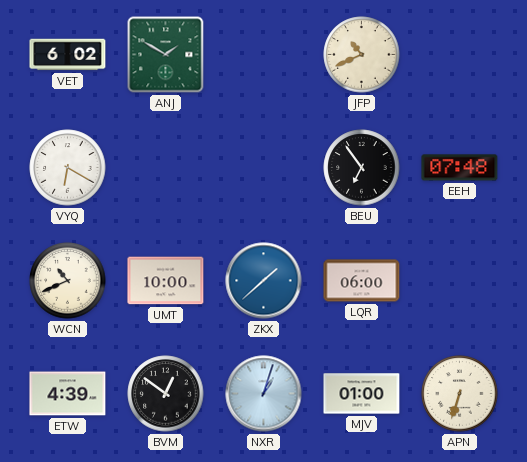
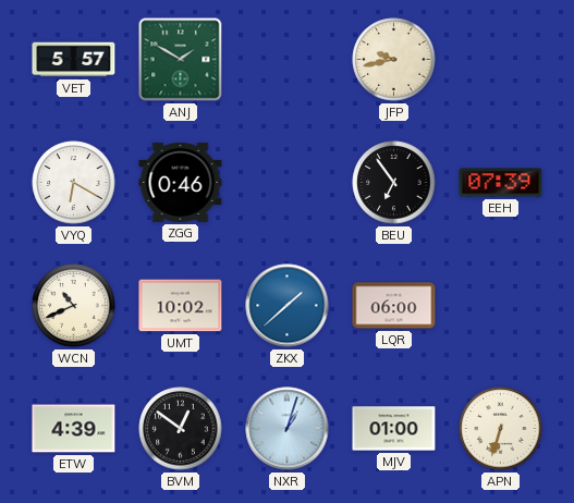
VET: 6:02 -> 5:57 (74, 60)
JFP: 10:41 -> 9:43 (394, 60)
ZGG: none -> 0:46 (181, 182)
EEH: 07:48 -> 07:39 (501, 183)
UMT: 10:00 -> 10:02 (181, 306)
